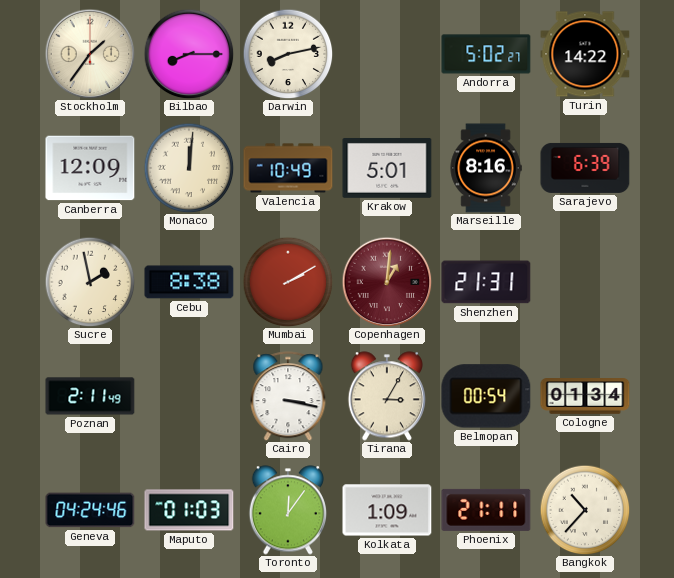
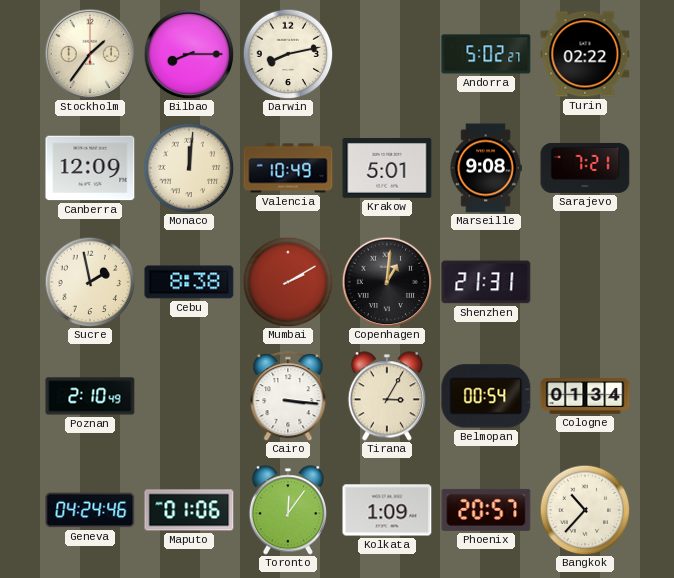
Turin: 14:22 -> 02:22 (585, 54)
Marseille: 8:16 -> 9:08 (486, 168)
Sarajevo: 6:39 -> 7:21 (585, 168)
Copenhagen dial: burgundy -> black (387, 282)
Poznan: 2:11 -> 2:10 (90, 396)
Cairo: 3:17 -> 3:16 (288, 396)
Maputo: 01:03 -> 01:06 (189, 510)
Phoenix: 21:11 -> 20:57 (486, 510)
